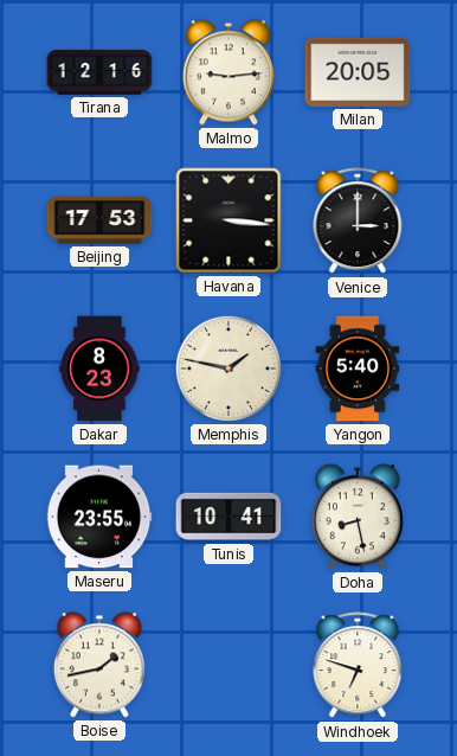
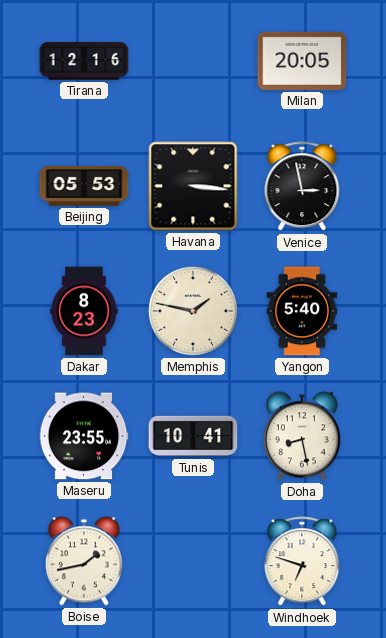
Malmo: 9:14 -> none (228, 72)
Beijing: 17:53 -> 05:53 (84, 186)
Venice: 3:00 -> 2:58 (302, 187)
